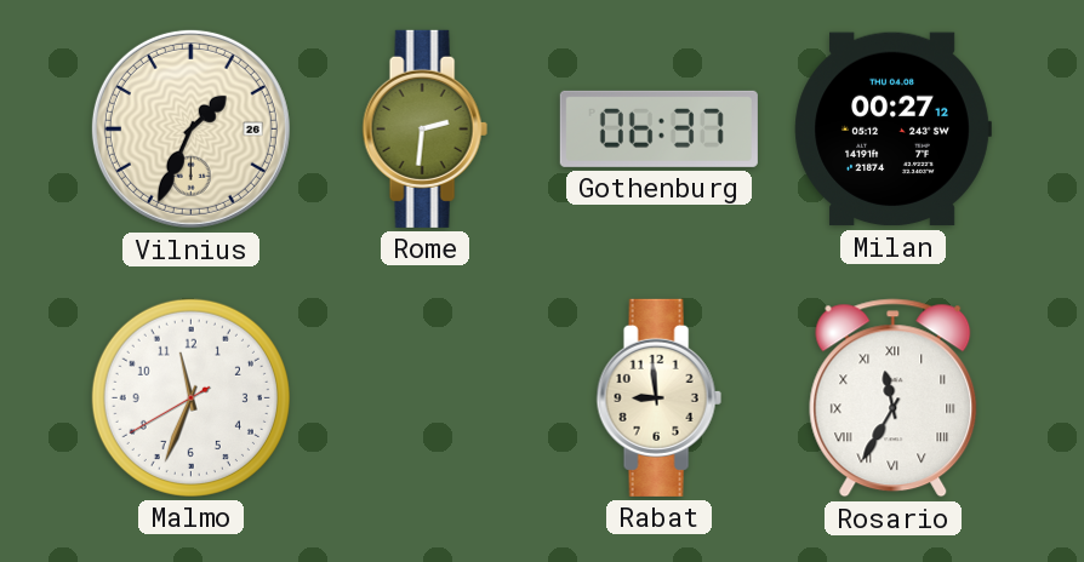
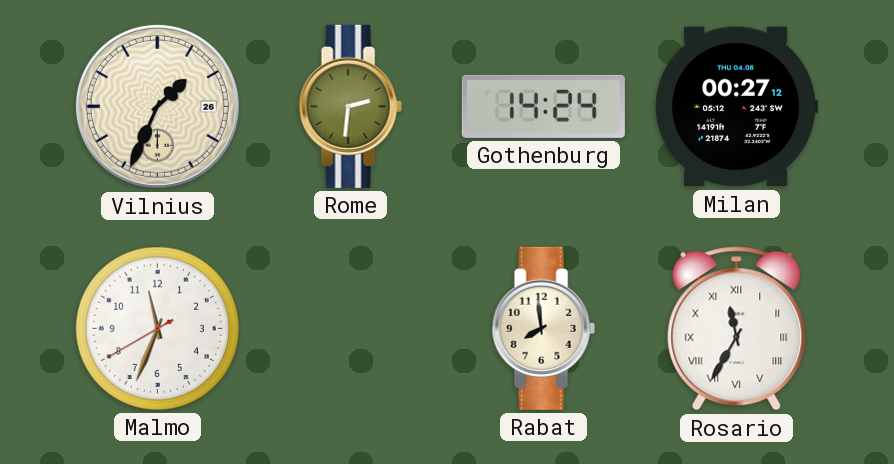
Gothenburg: 06:37 -> 14:24 (543, 106)
Rabat: 8:59 -> 7:59 (543, 328)
